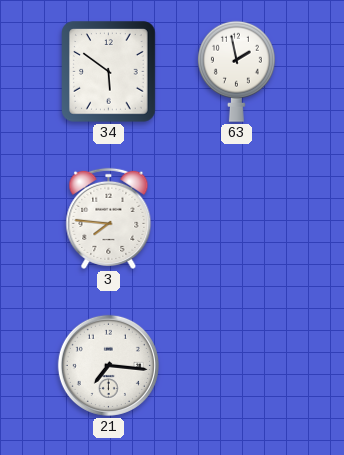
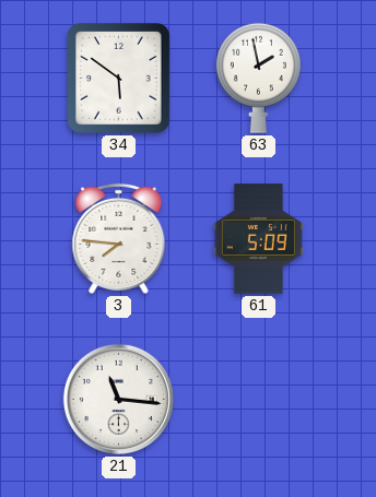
61: none -> 5:09 (258, 239)
21: 7:16 -> 11:16 (118, 399)
